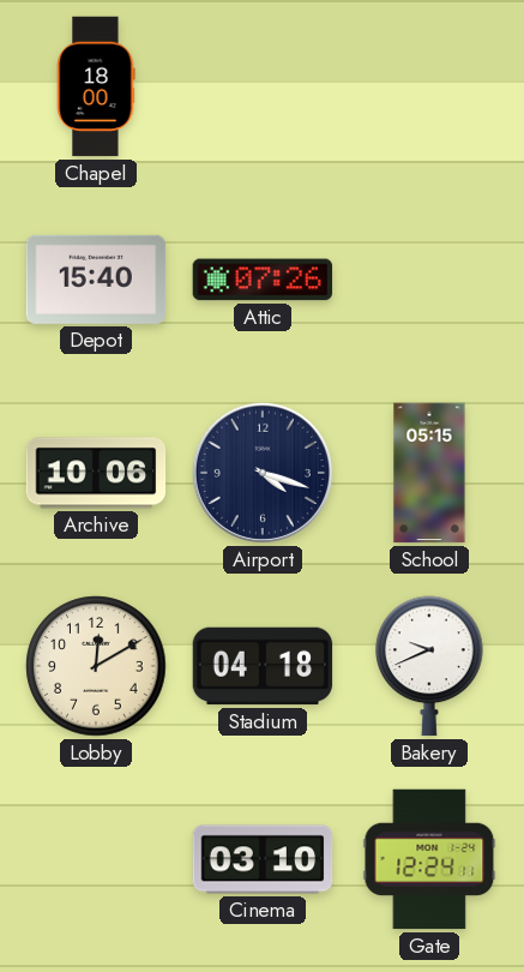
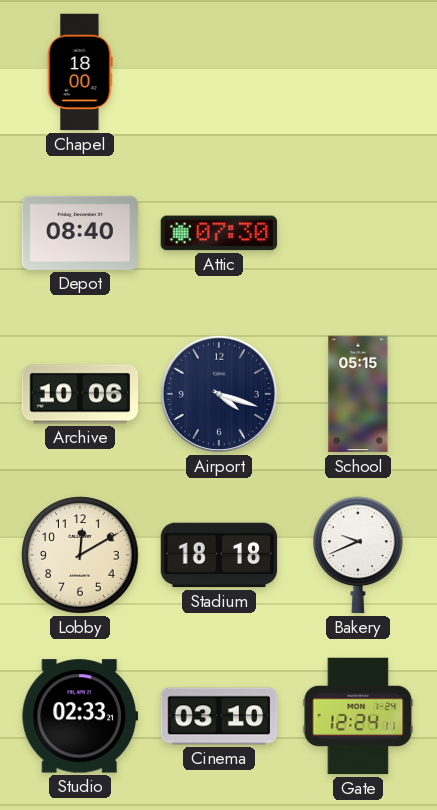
Depot: 15:40 -> 08:40 (80, 233)
Attic: 07:26 -> 07:30 (219, 233)
Stadium: 04:18 -> 18:18 (219, 555)
Studio: none -> 02:33 (80, 716)
